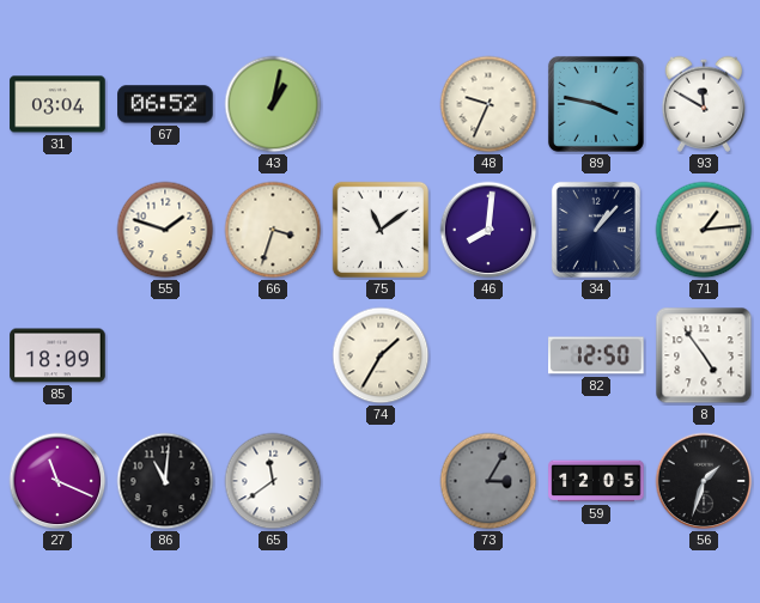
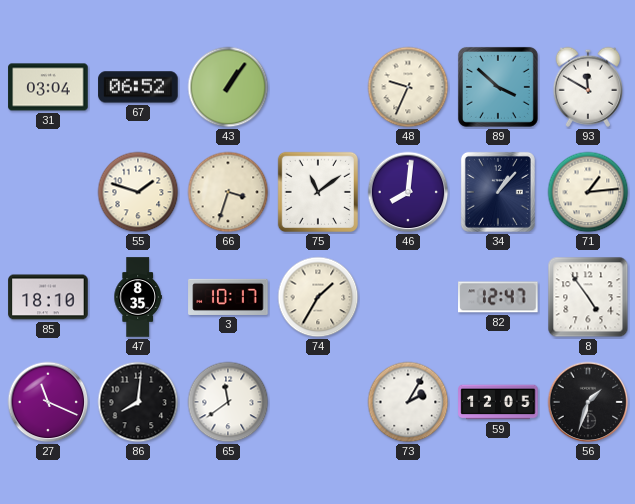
43: 1:02 -> 1:06 (228, 87)
89: 3:47 -> 3:52 (498, 87)
85: 18:09 -> 18:10 (48, 297)
47: none -> 8:35 (138, 297)
3: none -> 10:17 (228, 297)
82: 12:50 -> 12:47 (498, 297)
86: 11:01 -> 8:01 (138, 402)
73: 3:05 -> 2:05 (408, 402)
73 dial: grey -> white (408, 402)
